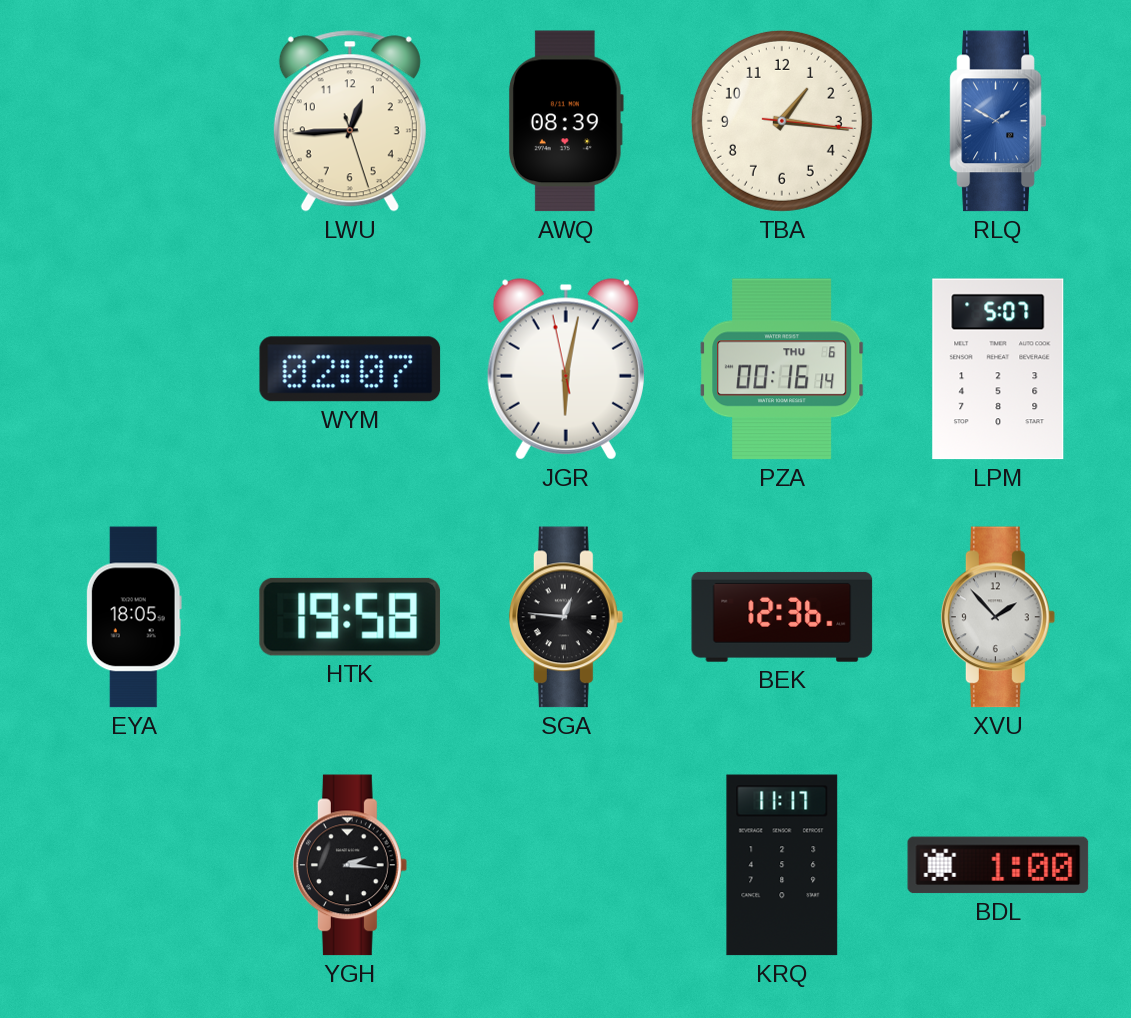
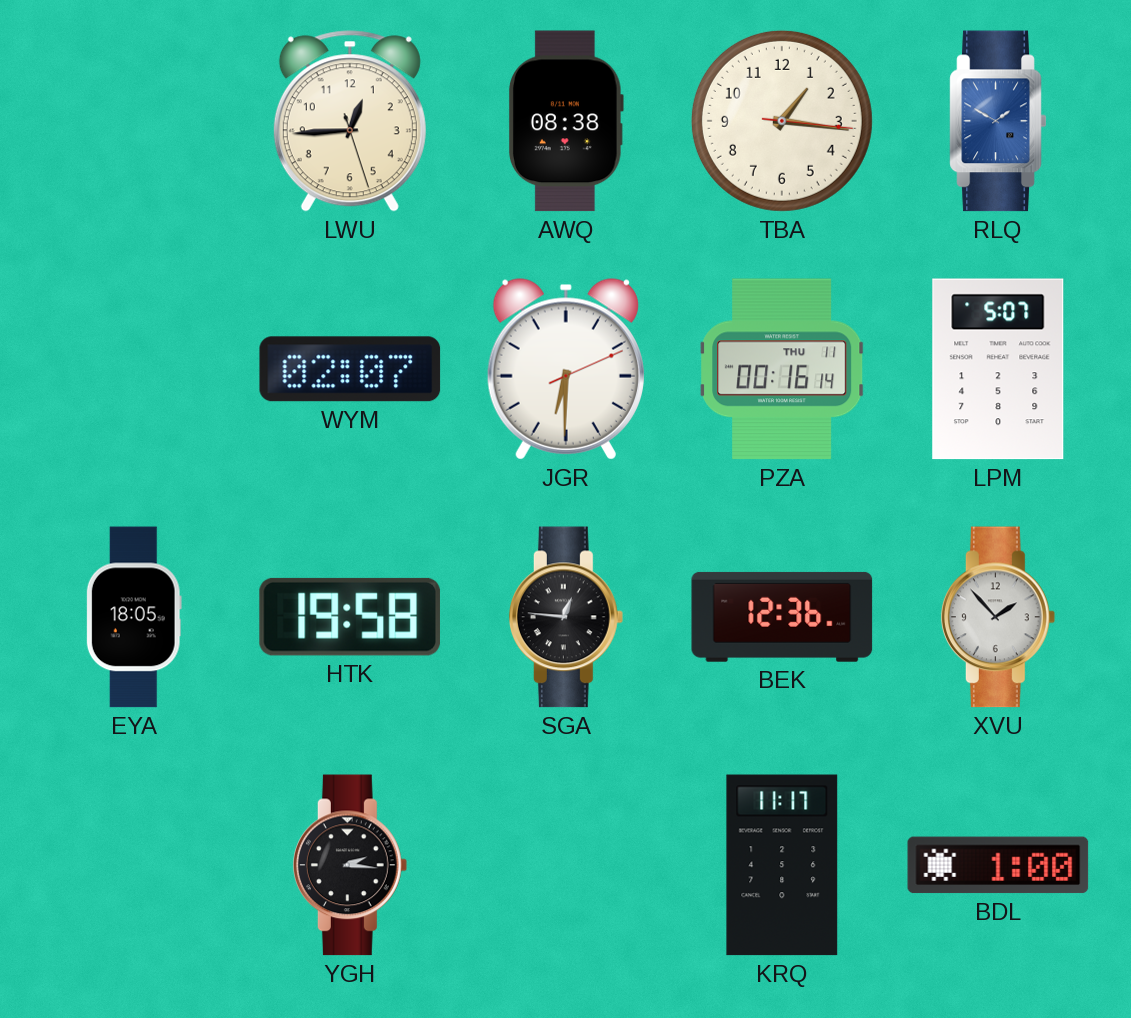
AWQ: 08:39 -> 08:38 (567, 121)
JGR: 6:01 -> 6:30 (566, 369)
PZA date: THU 6 -> THU 11 (782, 369)
